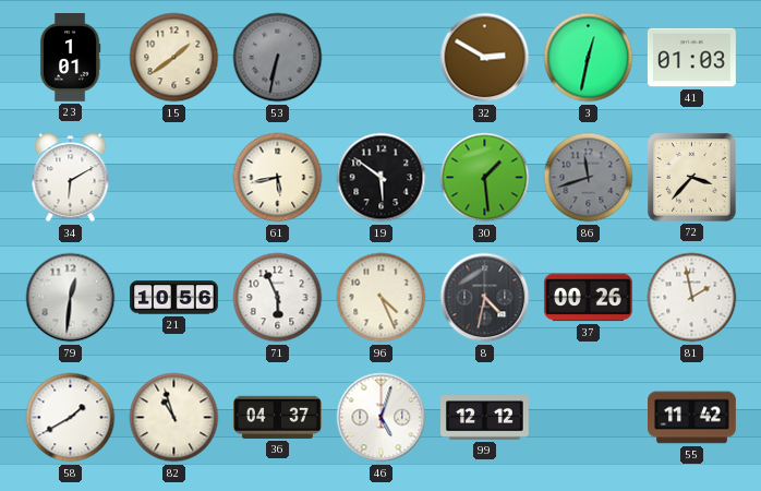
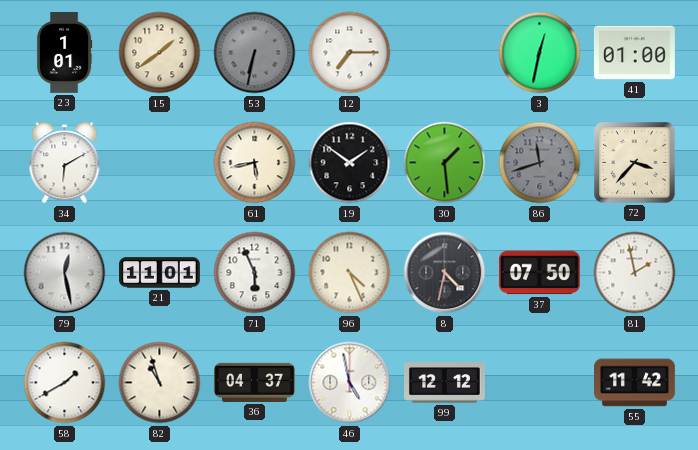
12: none -> 7:15 (350, 53)
32: 2:50 -> none (485, 58)
41: 01:03 -> 01:00 (635, 53)
19: 5:51 -> 1:51 (350, 163)
79: 12:31 -> 12:28 (65, 273)
21: 10:56 -> 11:01 (160, 273)
37: 00:26 -> 07:50 (539, 273)
46: 5:03 -> 4:58 (350, 383)
